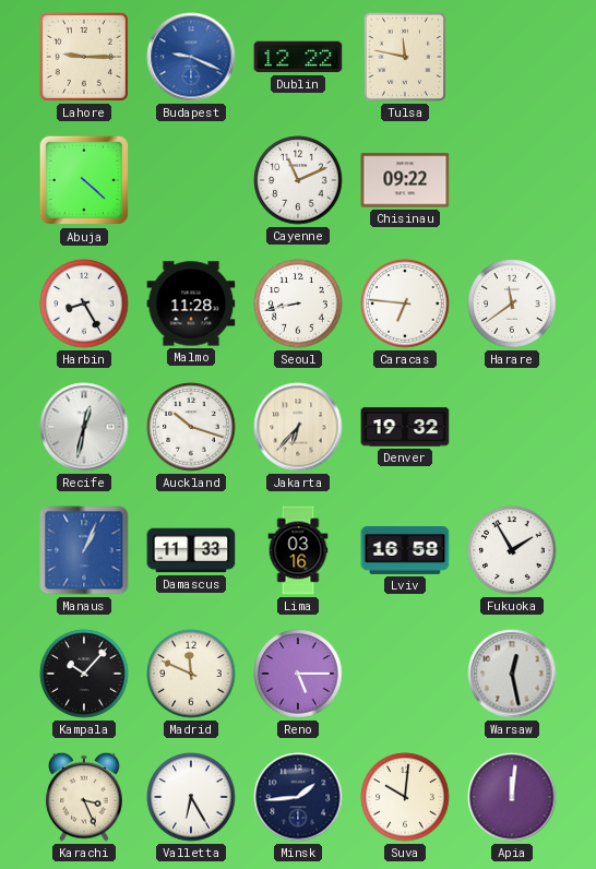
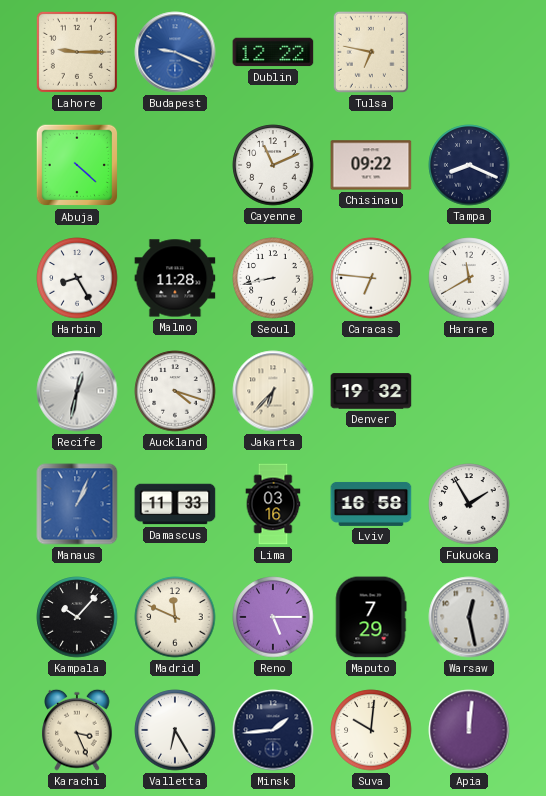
Tulsa: 11:47 -> 6:47 (371, 52)
Tampa: none -> 8:19 (469, 165)
Harare: 11:39 -> 11:40 (469, 278)
Auckland: 10:18 -> 4:18 (175, 391)
Maputo: none -> 7:29 (371, 617)
